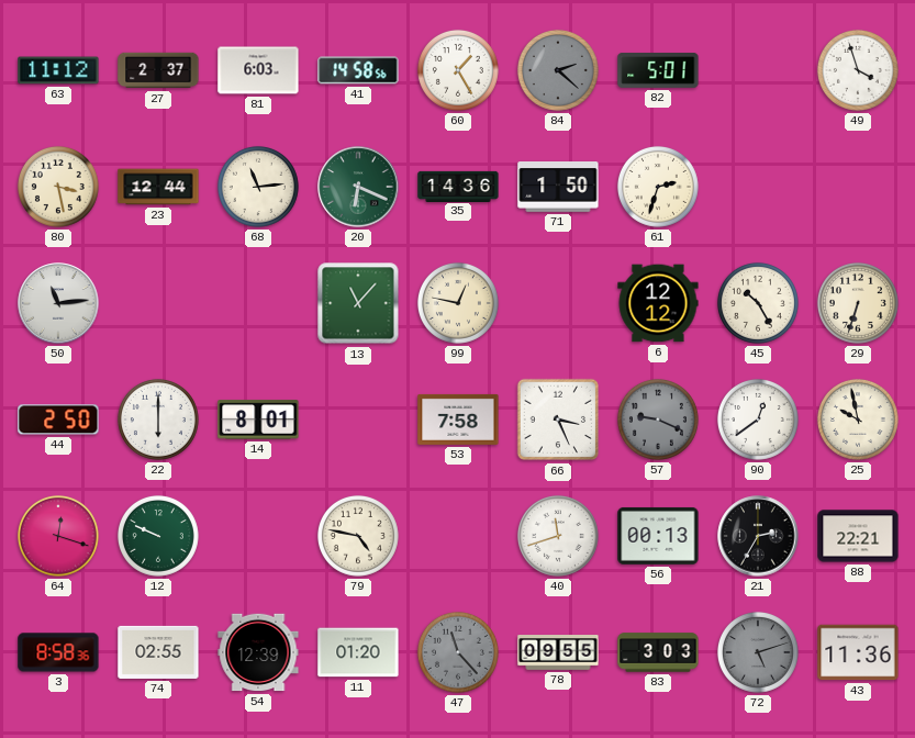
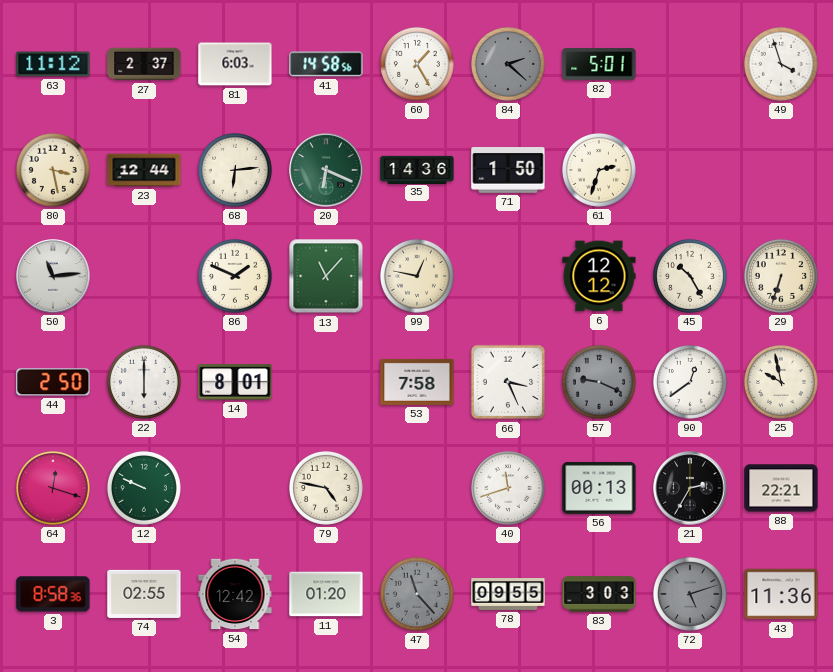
68: 11:14 -> 6:14 (235, 170)
86: none -> 1:49 (235, 276)
54: 12:39 -> 12:42 (235, 594)
